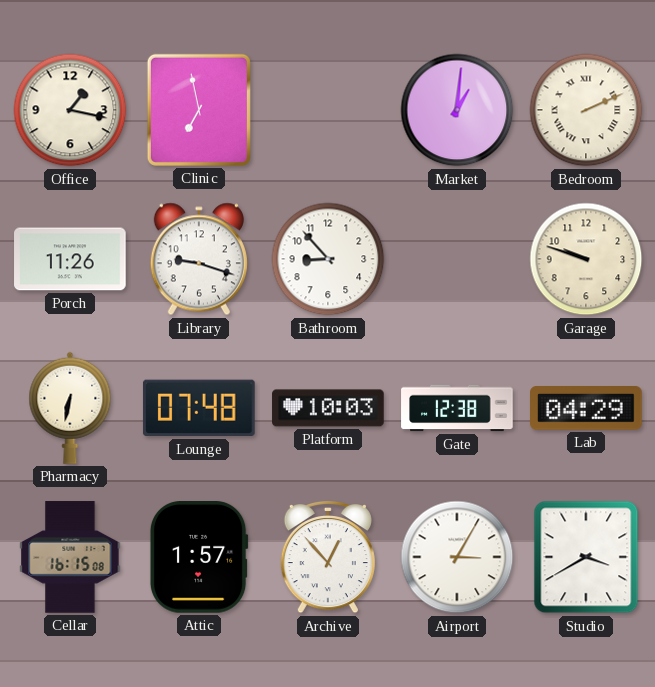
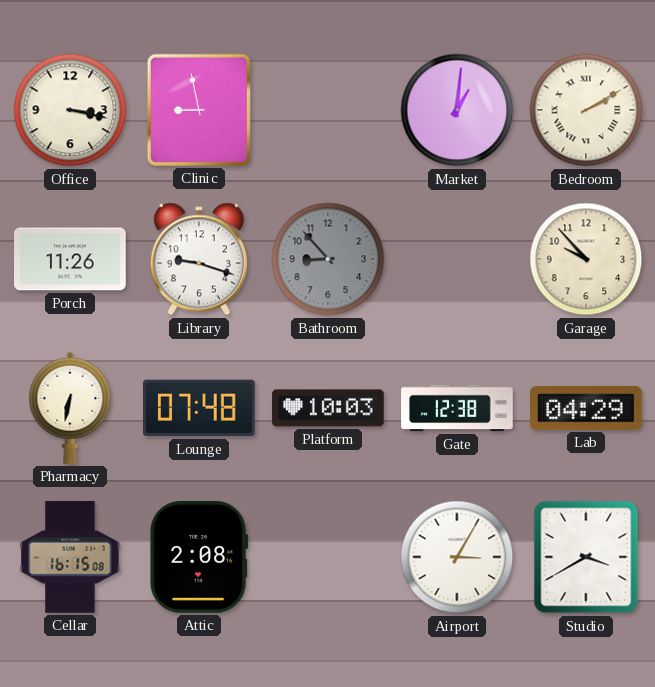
Office: 1:17 -> 3:17 (70, 110)
Clinic: 6:58 -> 8:58 (199, 110)
Bedroom: 2:11 -> 2:10 (586, 110)
Bathroom dial: white -> grey (328, 259)
Garage: 9:48 -> 9:53 (586, 259)
Attic: 1:57 -> 2:08 (199, 558)
Archive: 12:53 -> none (328, 557)
